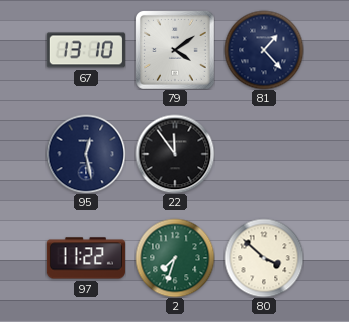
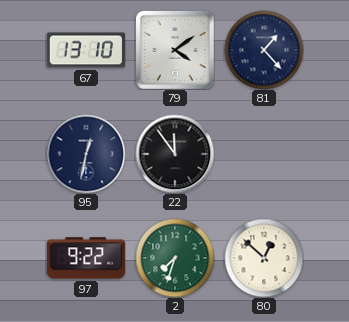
95: 12:28 -> 12:32 (86, 154)
97: 11:22 -> 9:22 (86, 258)
80: 3:52 -> 12:52 (264, 258)
